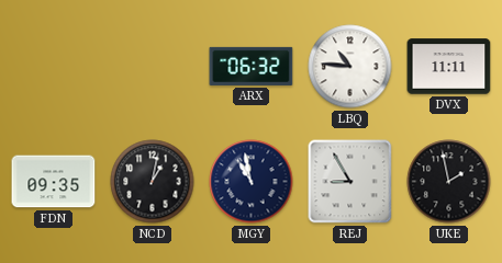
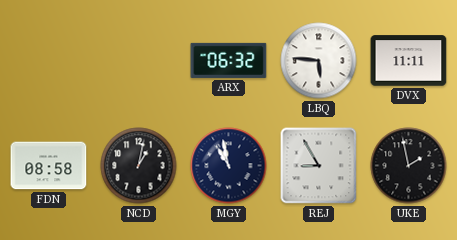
LBQ: 10:46 -> 5:46 (319, 61)
FDN: 09:35 -> 08:58 (49, 166)
